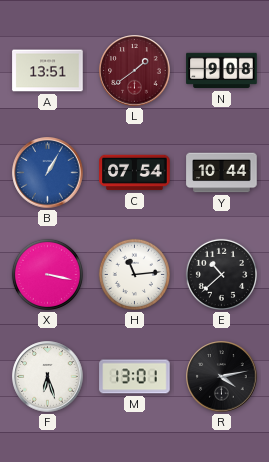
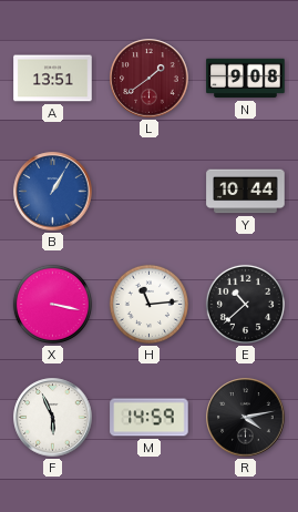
C: 07:54 -> none (135, 173)
F: 6:27 -> 5:56 (53, 418)
M: 13:01 -> 14:59 (150, 418)
